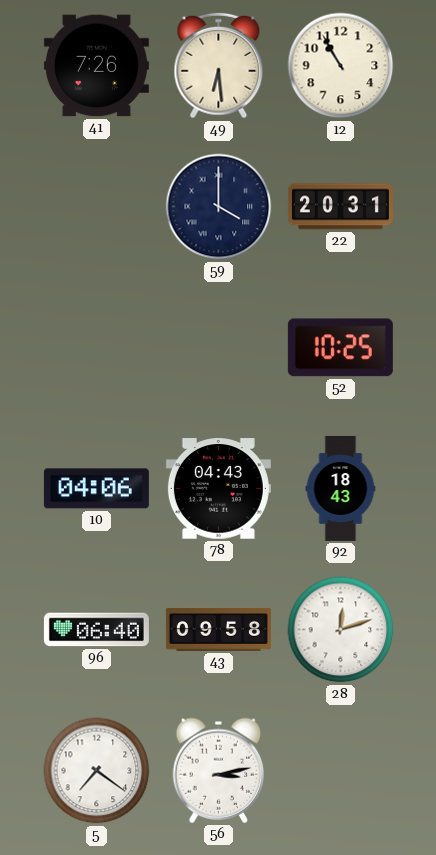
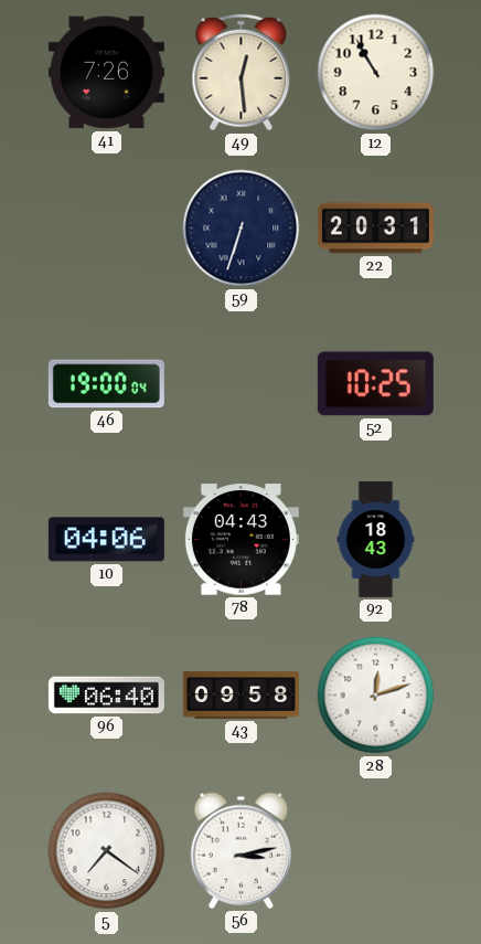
49: 6:29 -> 12:29 (242, 73)
59: 4:00 -> 6:33 (242, 229)
46: none -> 19:00 (106, 384)
